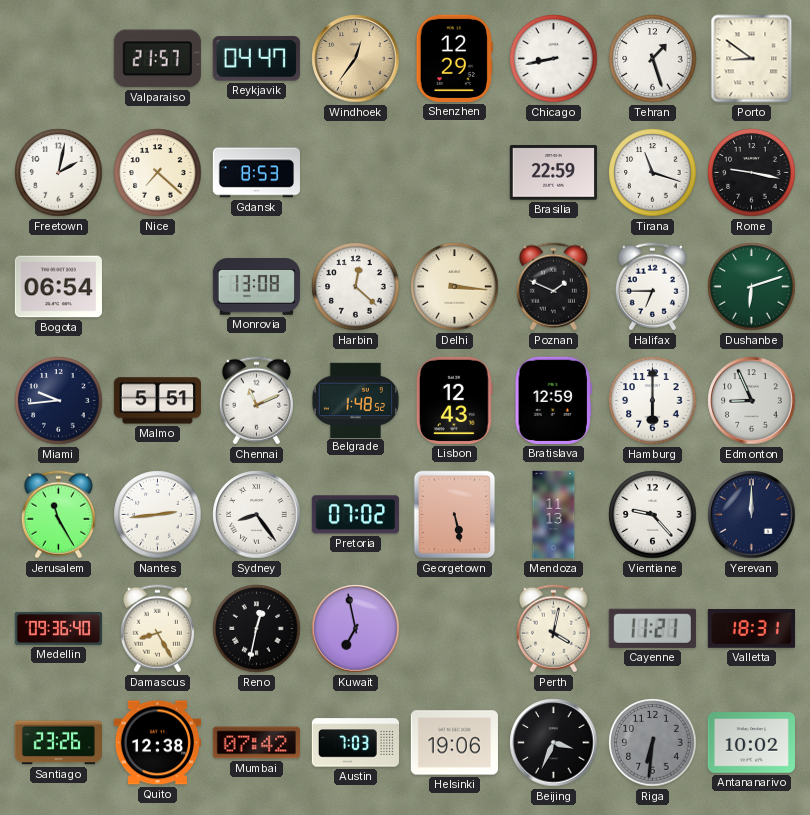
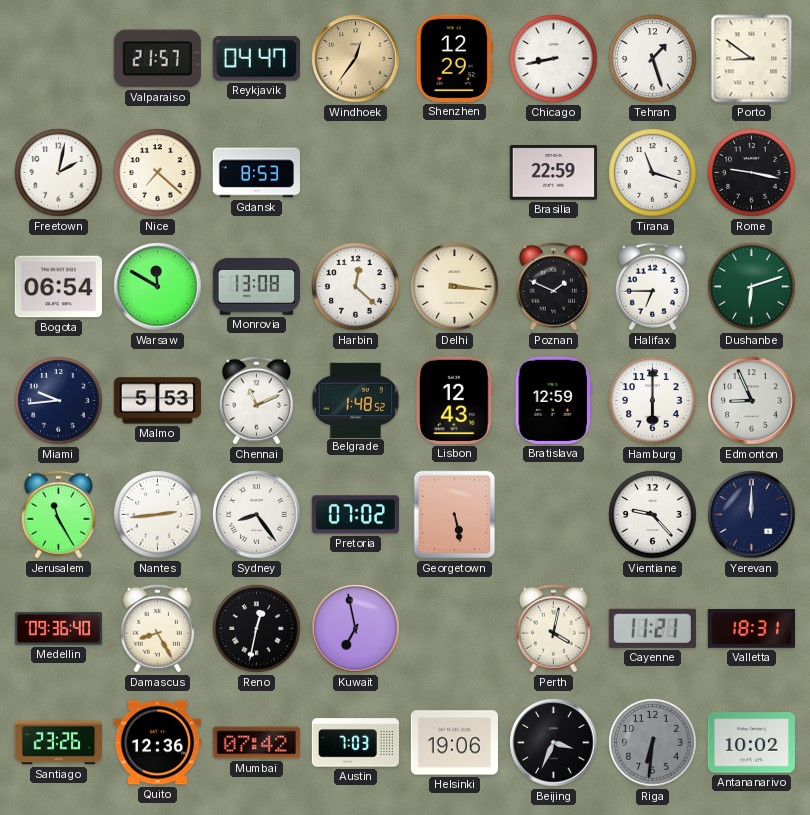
Warsaw: none -> 11:50 (158, 287)
Malmo: 5:51 -> 5:53 (157, 401)
Mendoza: 11:13 -> none (554, 515)
Quito: 12:38 -> 12:36 (157, 743)
